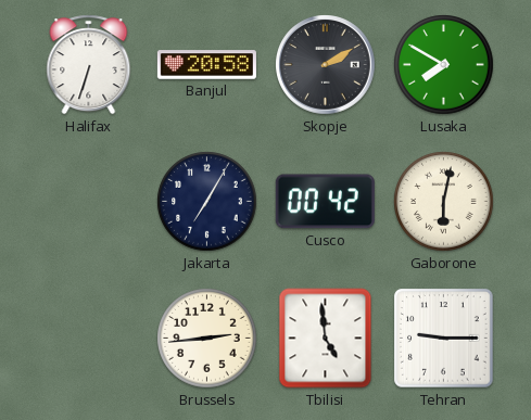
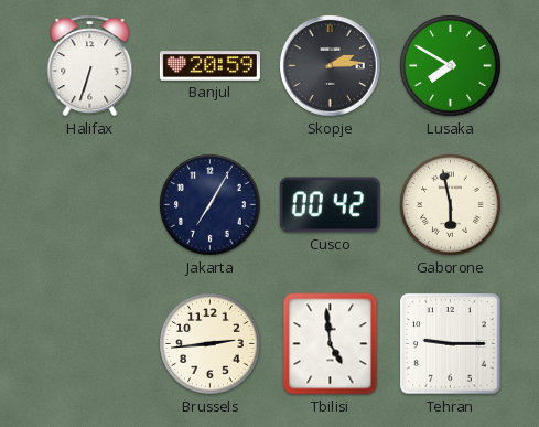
Banjul: 20:58 -> 20:59 (209, 66)
Skopje: 2:10 -> 2:14 (331, 66)
Gaborone: 6:02 -> 5:58 (451, 205)
